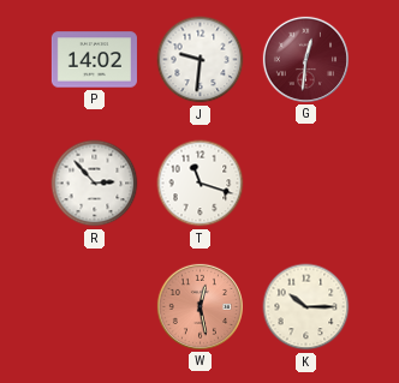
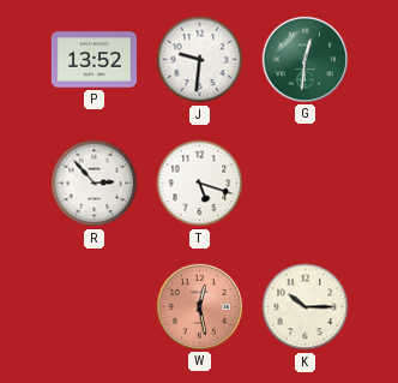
P: 14:02 -> 13:52 (94, 60)
G dial: burgundy -> green (304, 59)
T: 11:18 -> 5:18 (200, 184)
